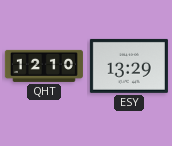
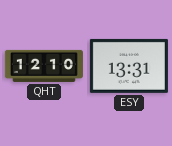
ESY: 13:29 -> 13:31 (129, 66)
